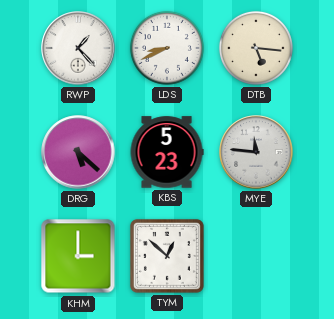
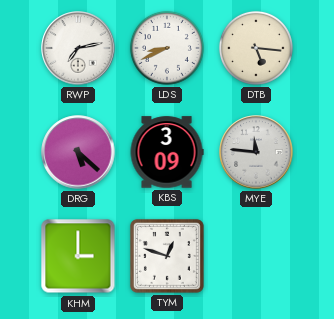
RWP: 1:23 -> 7:13 (78, 48)
KBS: 5:23 -> 3:09 (167, 152)
TYM: 12:52 -> 12:48 (167, 256)
